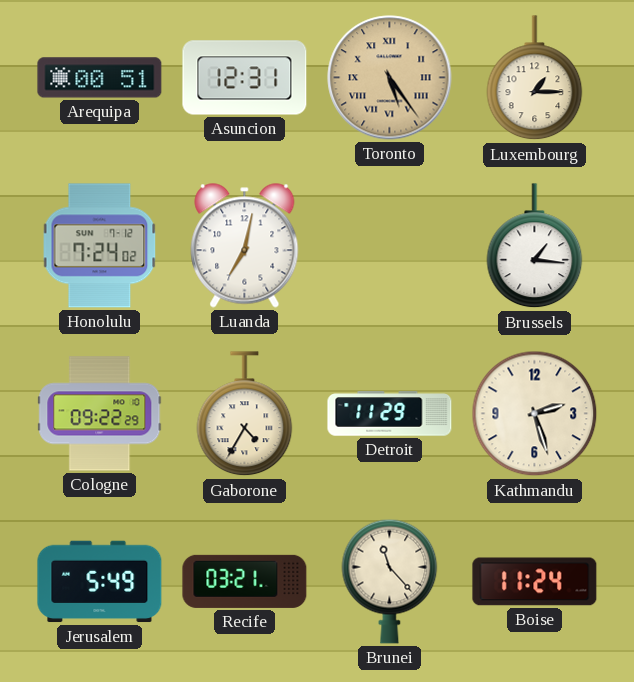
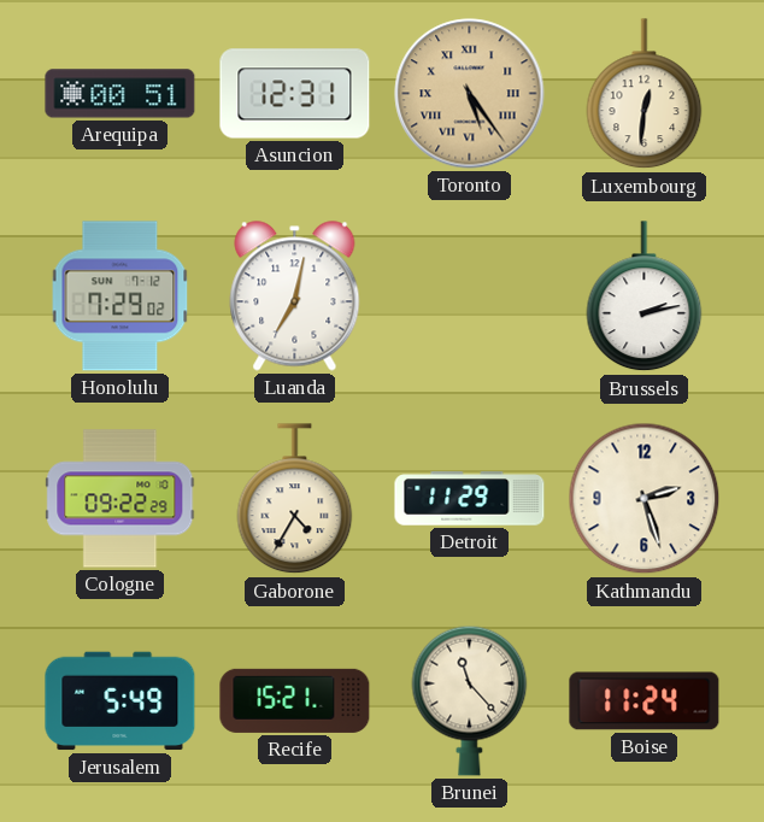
Luxembourg: 1:15 -> 12:31 (645, 94)
Honolulu: 7:24 -> 7:29 (121, 296)
Brussels: 1:16 -> 2:13 (645, 296)
Recife: 03:21 -> 15:21 (295, 700)
